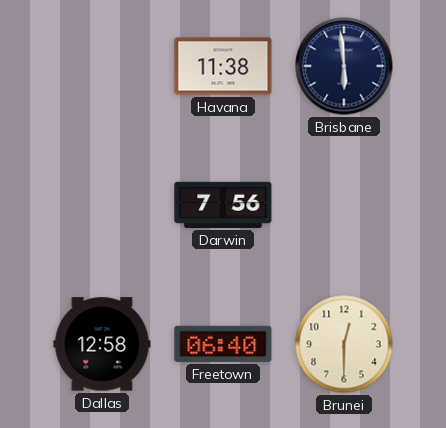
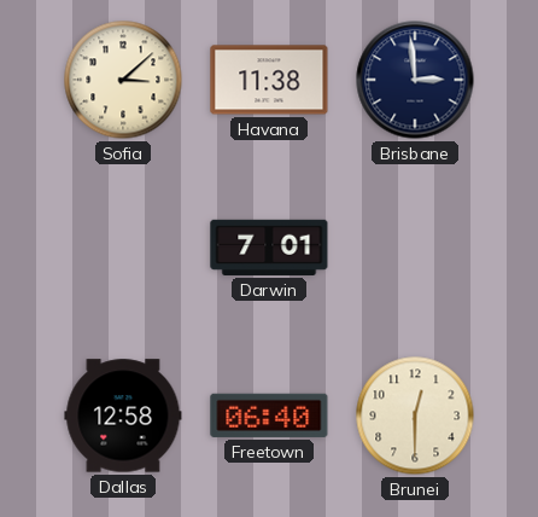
Sofia: none -> 3:08 (123, 80)
Brisbane: 5:59 -> 2:59 (415, 80)
Darwin: 7:56 -> 7:01 (269, 248)
